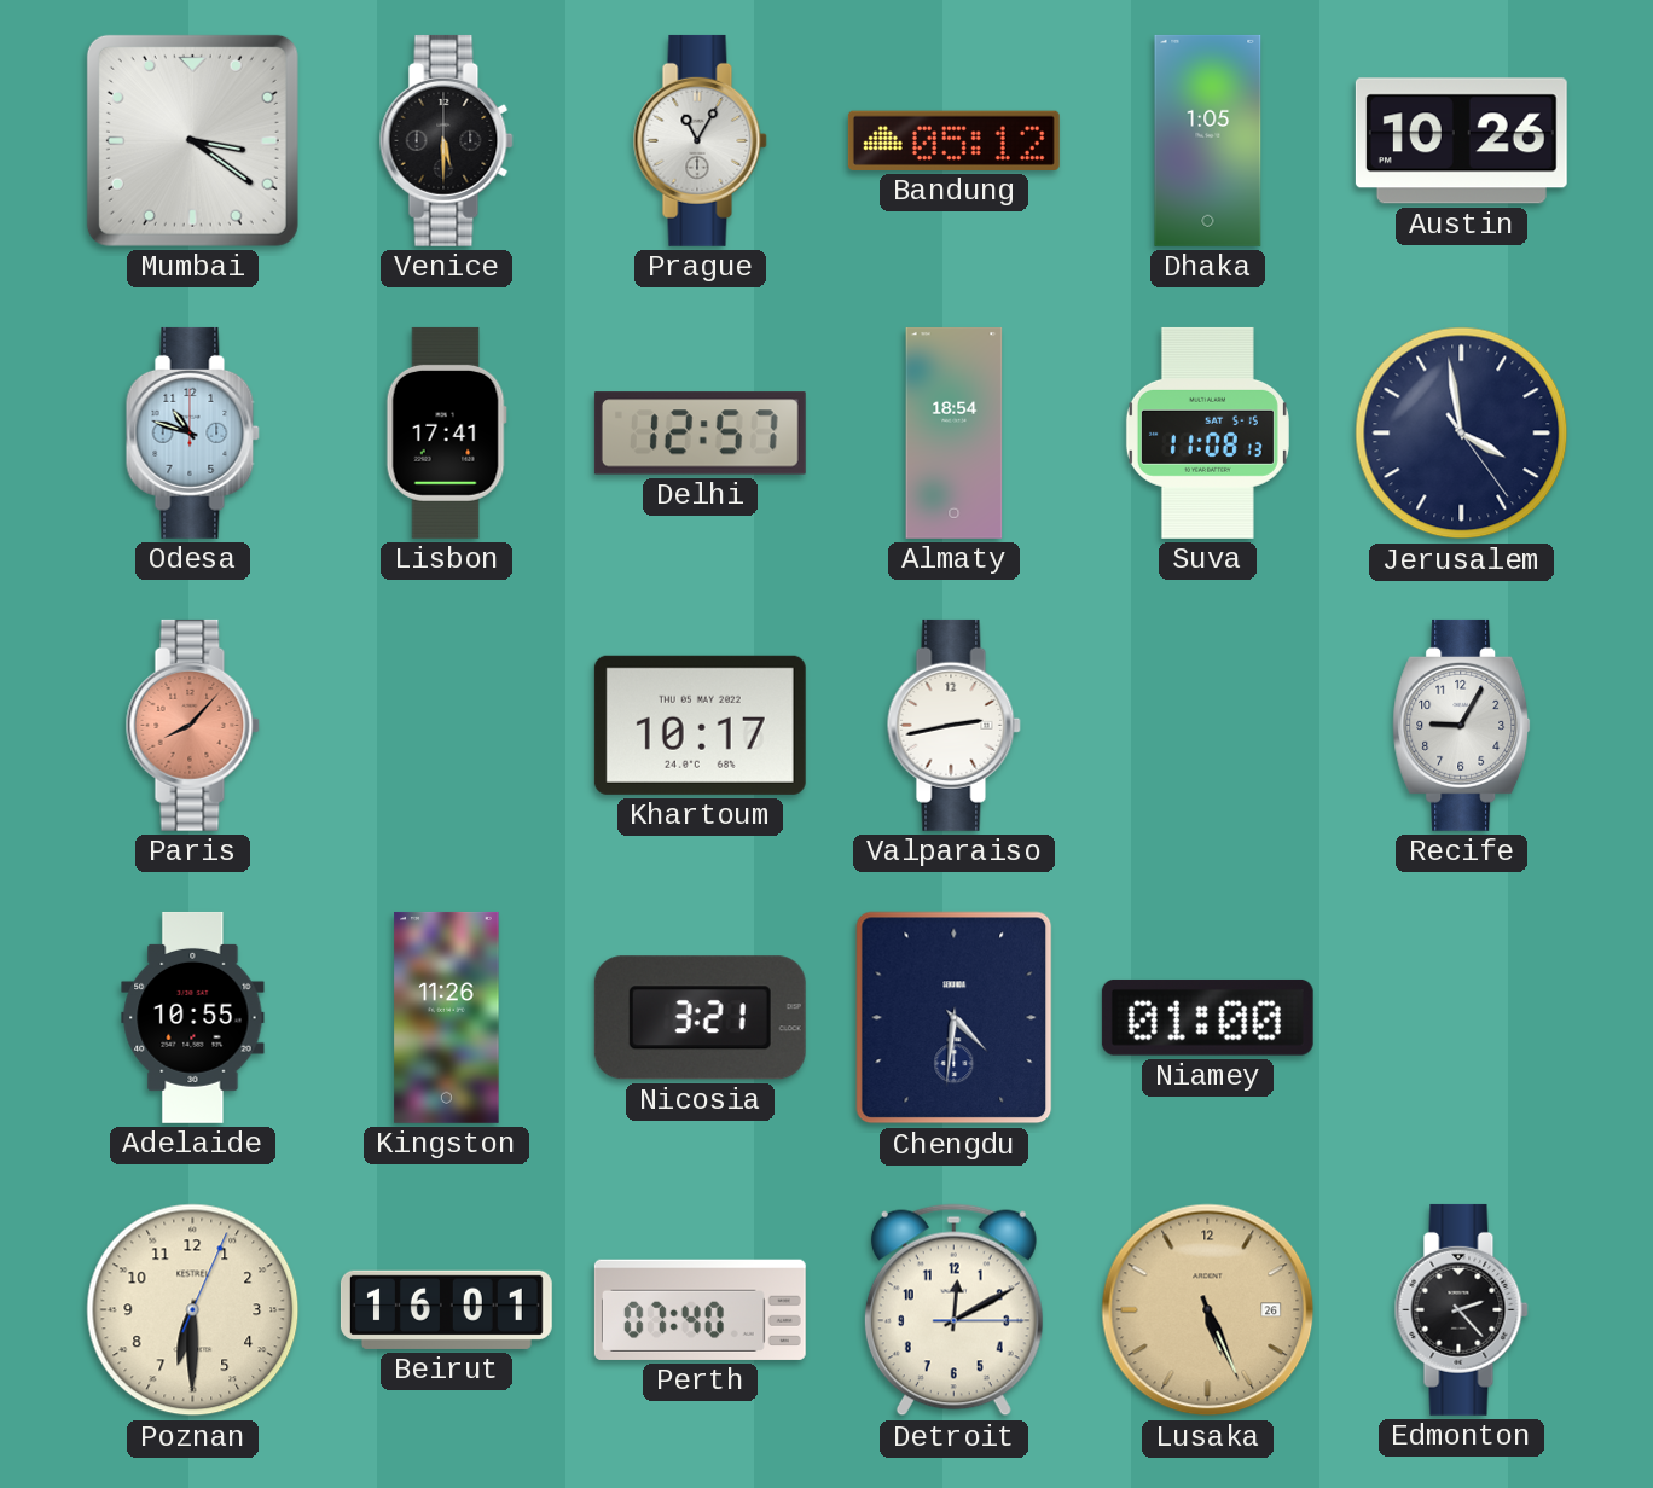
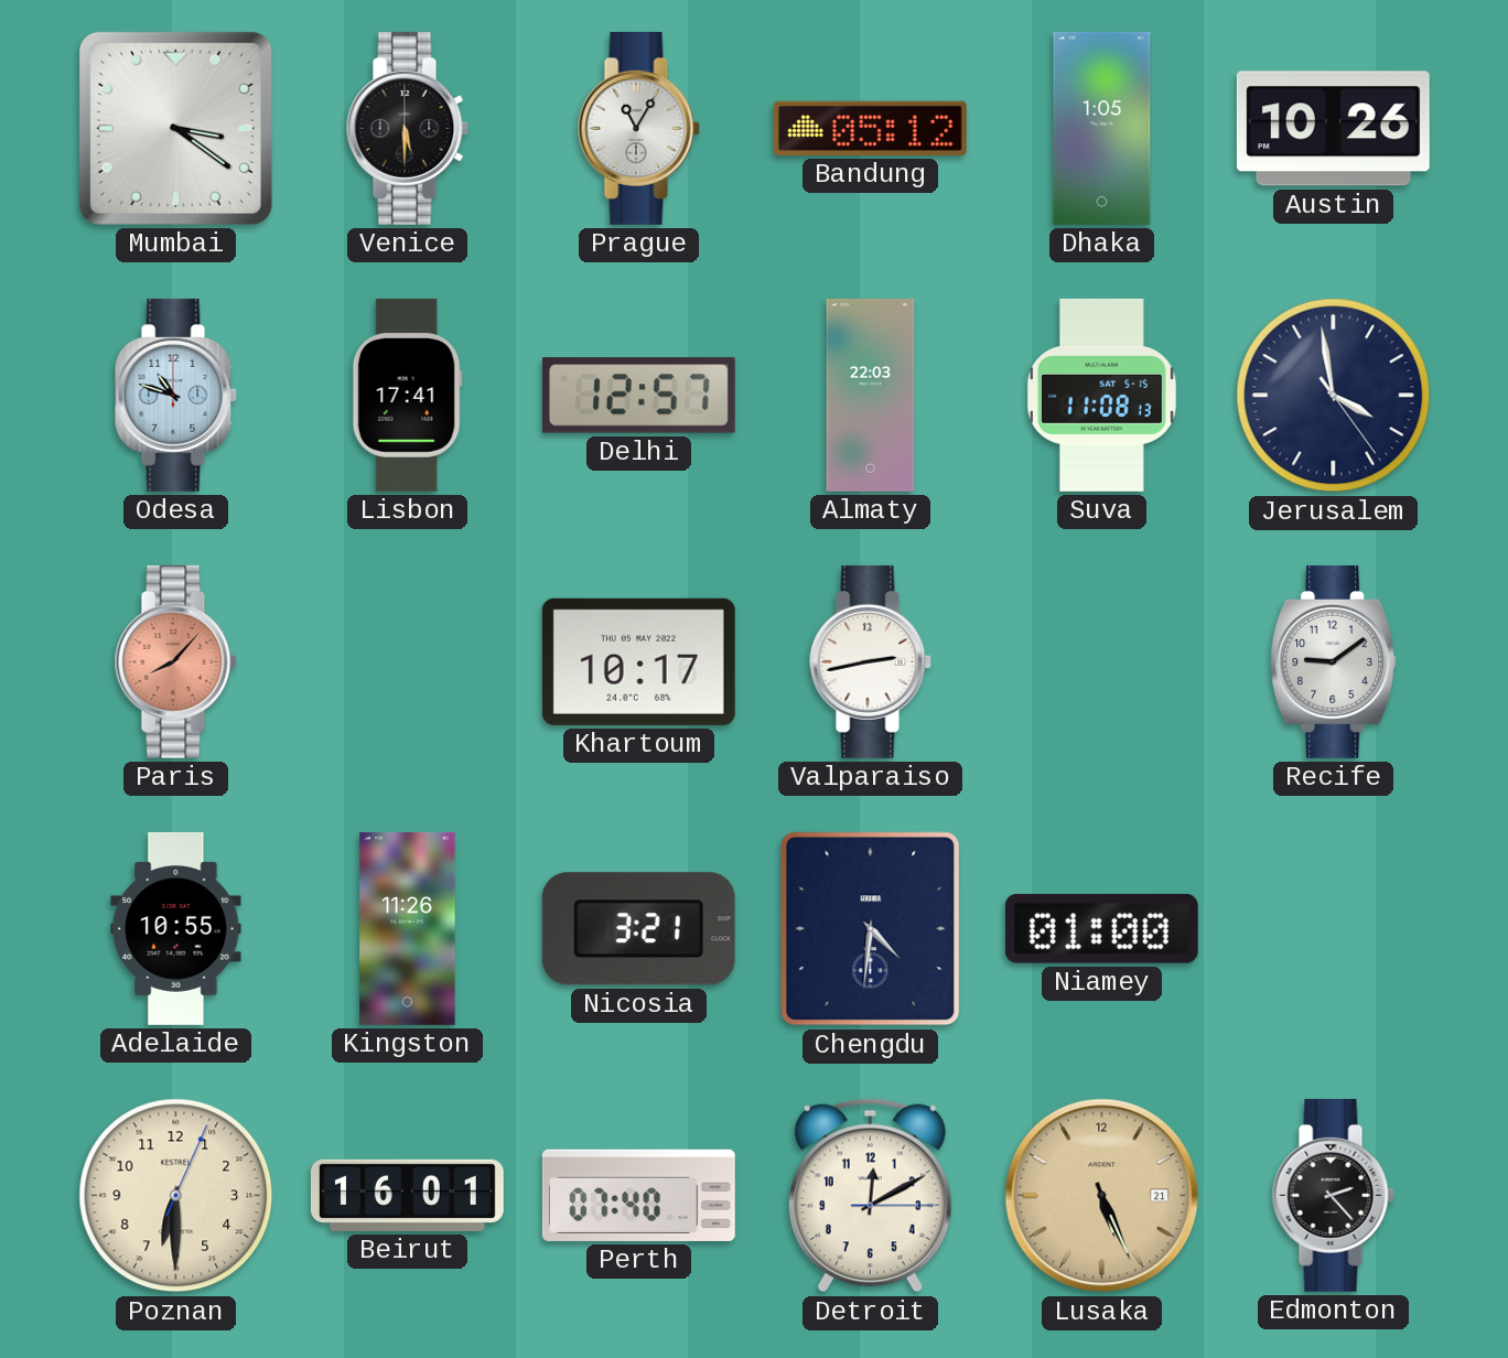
Almaty: 18:54 -> 22:03 (871, 395)
Recife: 9:05 -> 9:09 (1334, 661)
Lusaka date: 26 -> 21 (1102, 1196)
